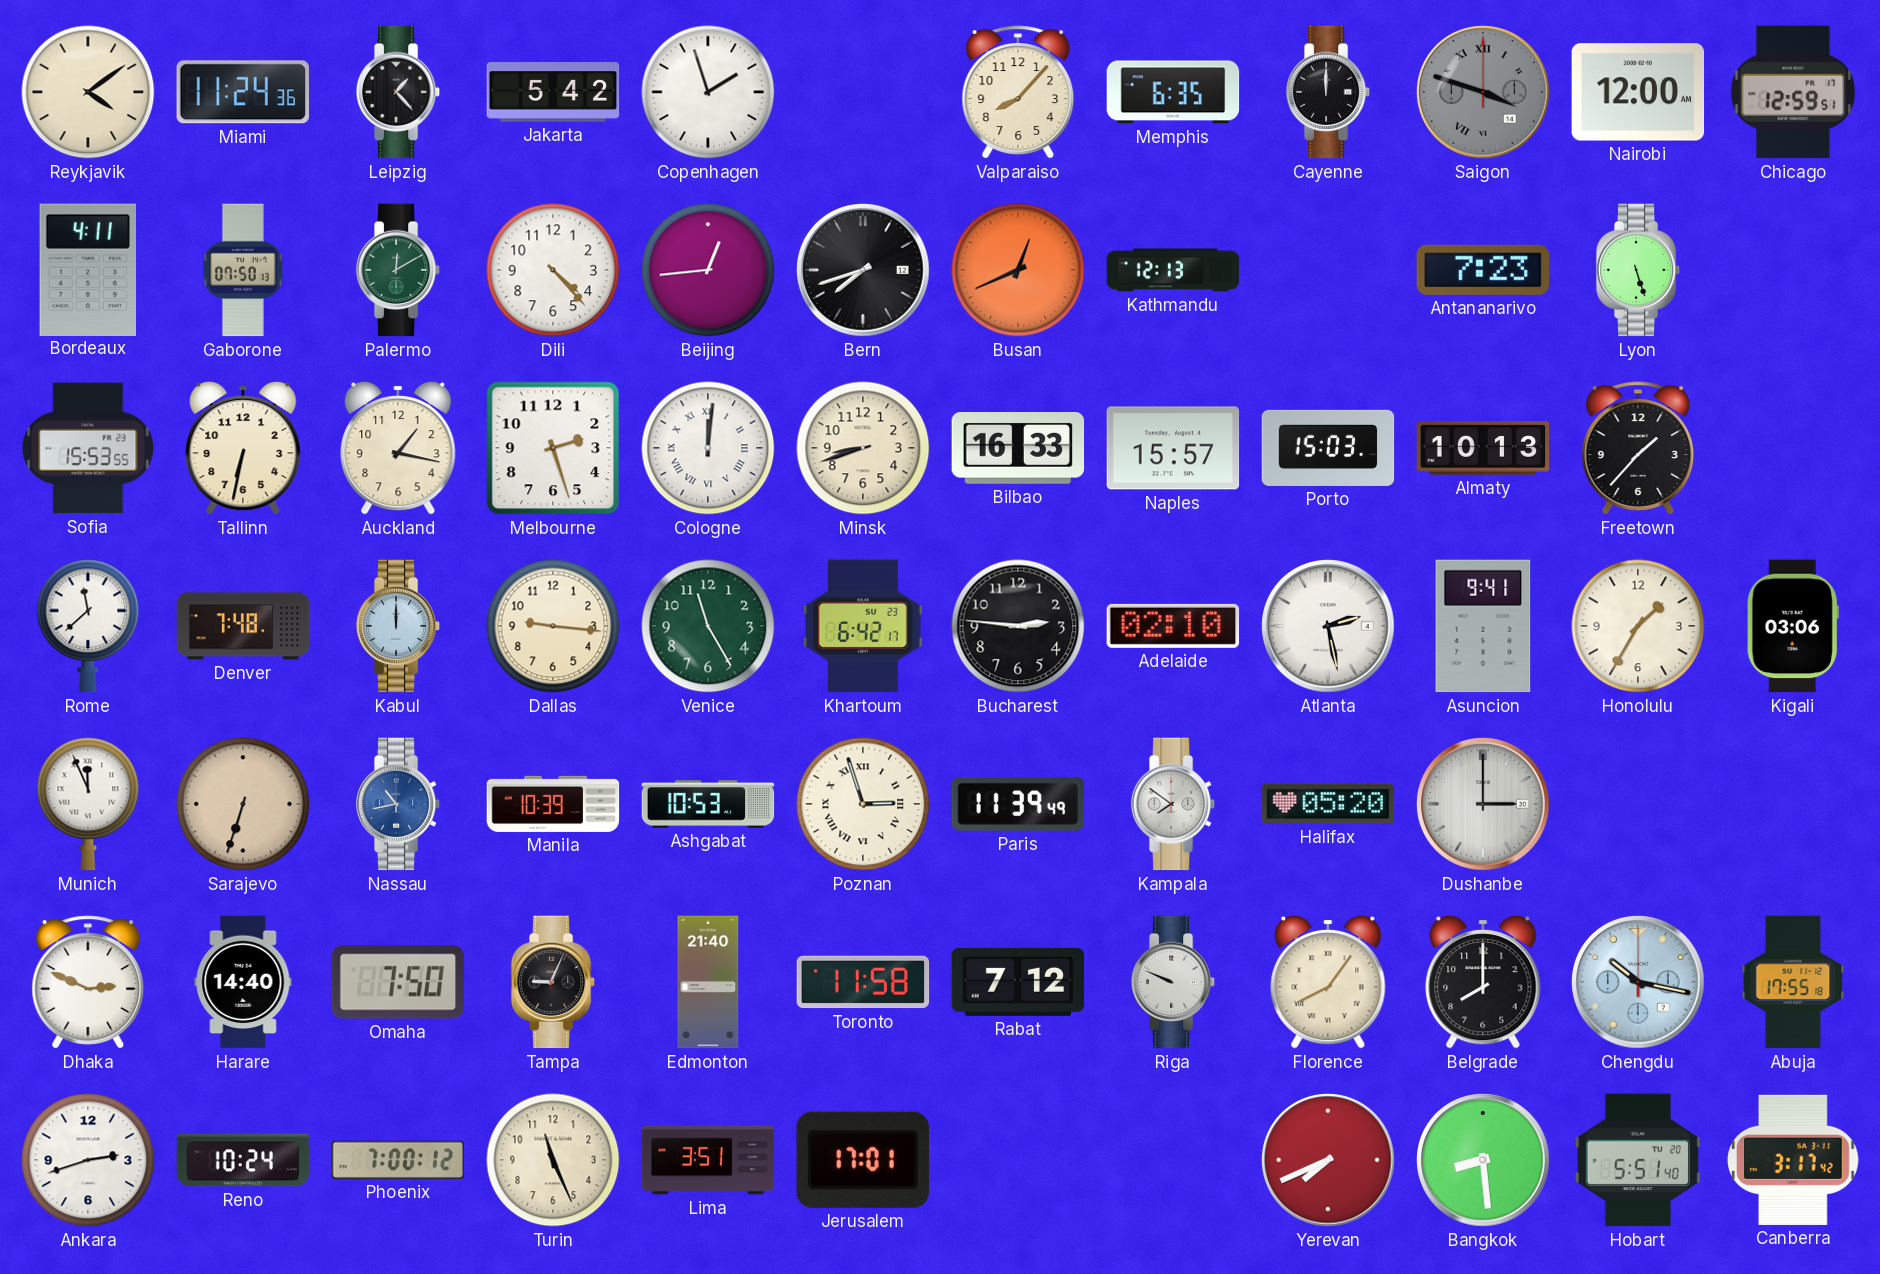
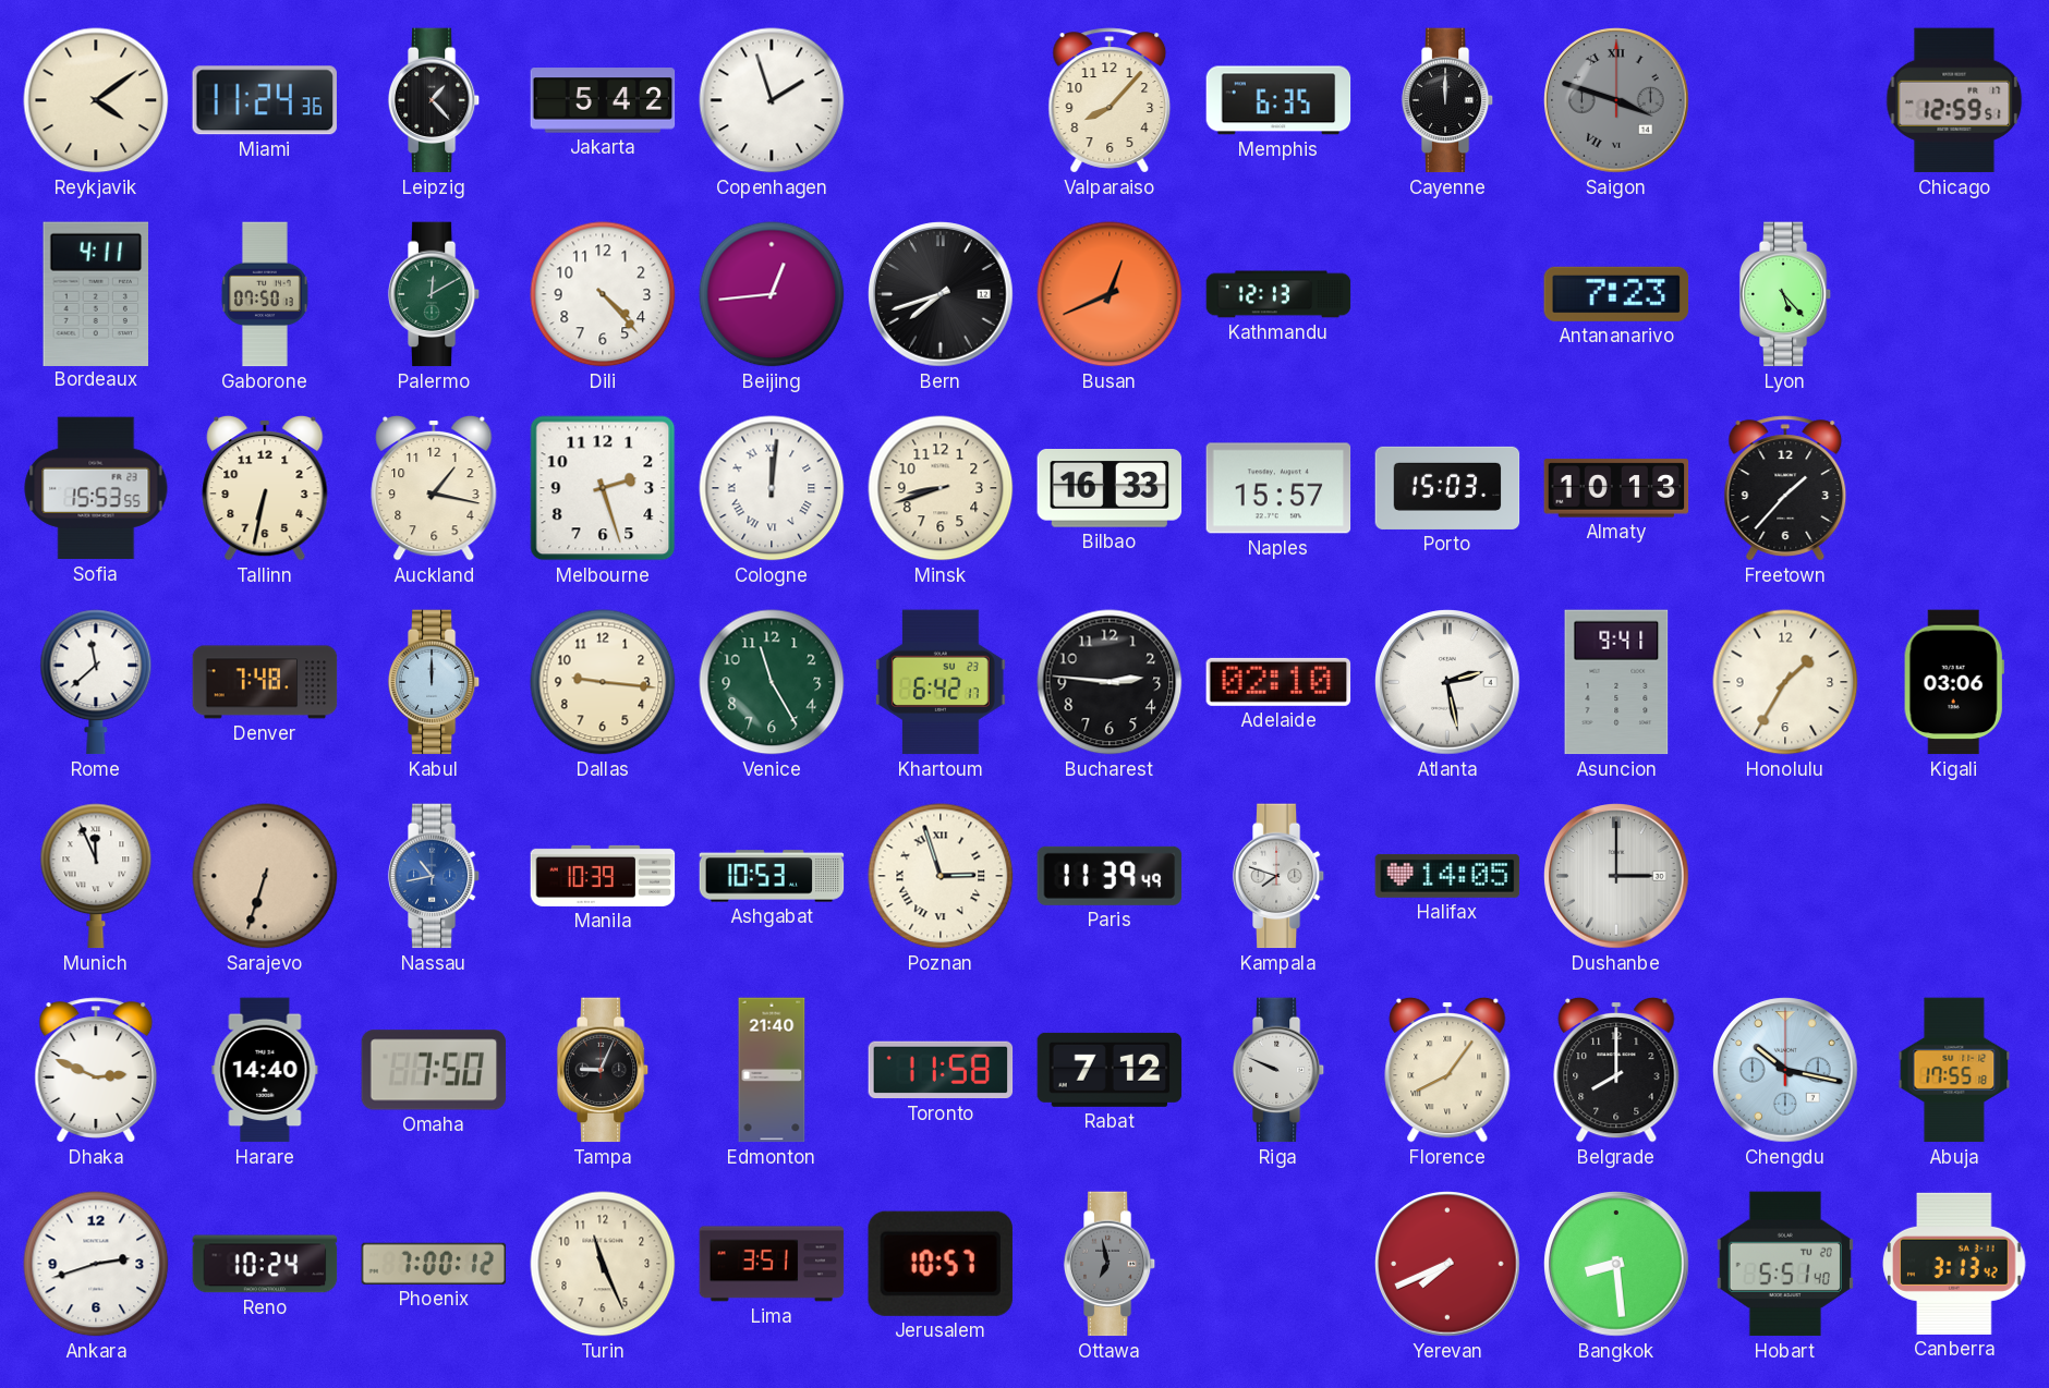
Nairobi: 12:00 -> none (1638, 92)
Lyon: 5:27 -> 5:23 (1785, 294)
Kampala: 7:51 -> 7:48 (1278, 876)
Halifax: 05:20 -> 14:05 (1447, 876)
Jerusalem: 17:01 -> 10:57 (941, 1264)
Ottawa: none -> 6:58 (1110, 1264)
Canberra: 3:17 -> 3:13 (1955, 1264)
